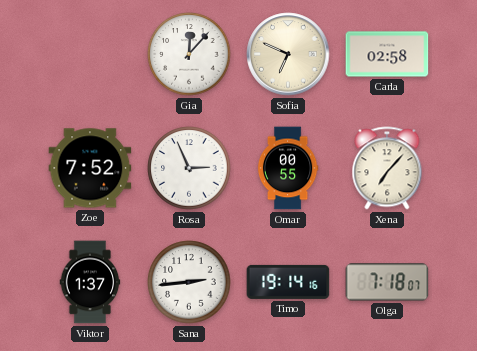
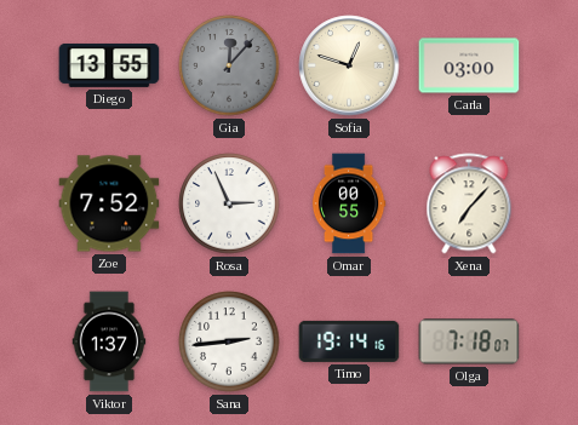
Diego: none -> 13:55 (109, 65)
Gia dial: white -> grey (229, 65)
Sofia: 6:49 -> 12:48 (349, 65)
Carla: 02:58 -> 03:00 (469, 65)
